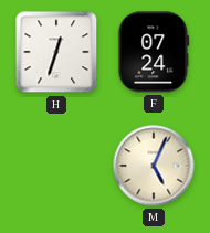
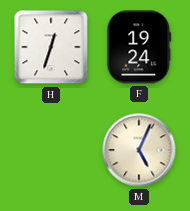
F: 07:24 -> 19:24 (139, 47)
